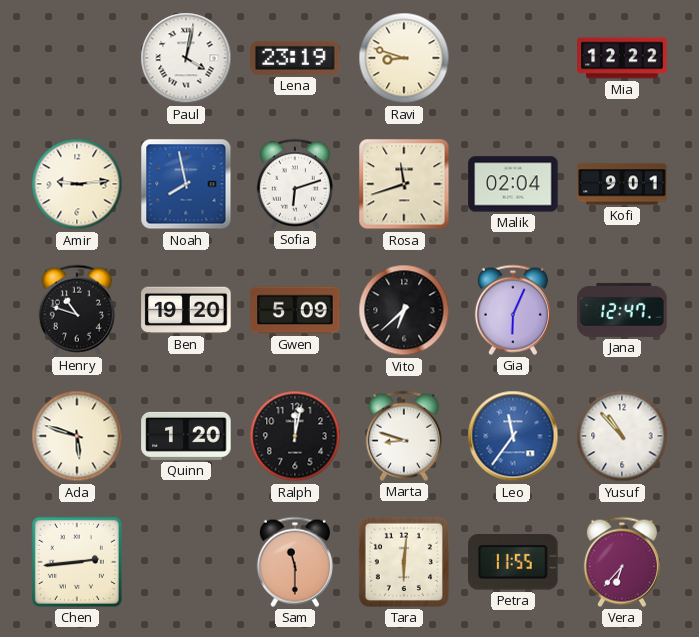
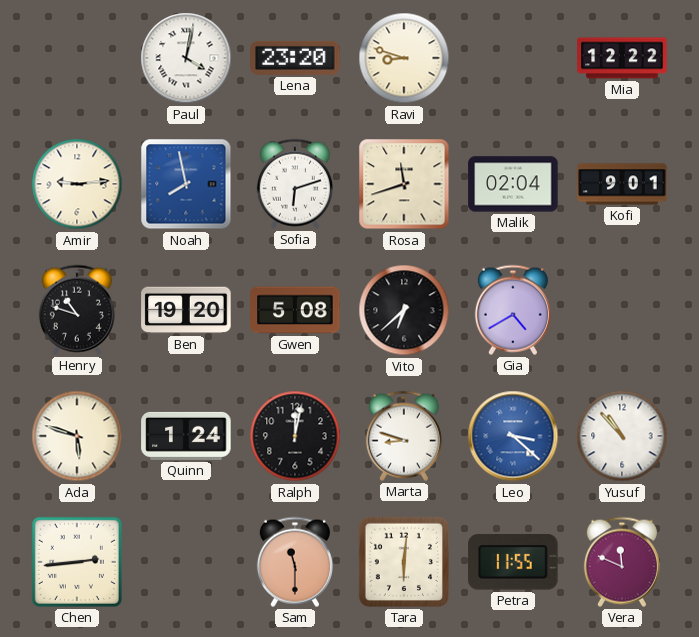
Lena: 23:19 -> 23:20 (295, 58)
Gwen: 5:09 -> 5:08 (295, 310)
Gia: 6:04 -> 4:40 (513, 310)
Jana: 12:47 -> none (622, 310)
Quinn: 1:20 -> 1:24 (186, 436)
Leo: 11:36 -> 3:22 (513, 436)
Vera: 6:37 -> 11:49 (622, 562)
